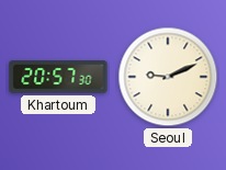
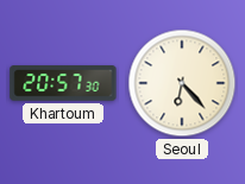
Seoul: 9:11 -> 6:23 (182, 83)
